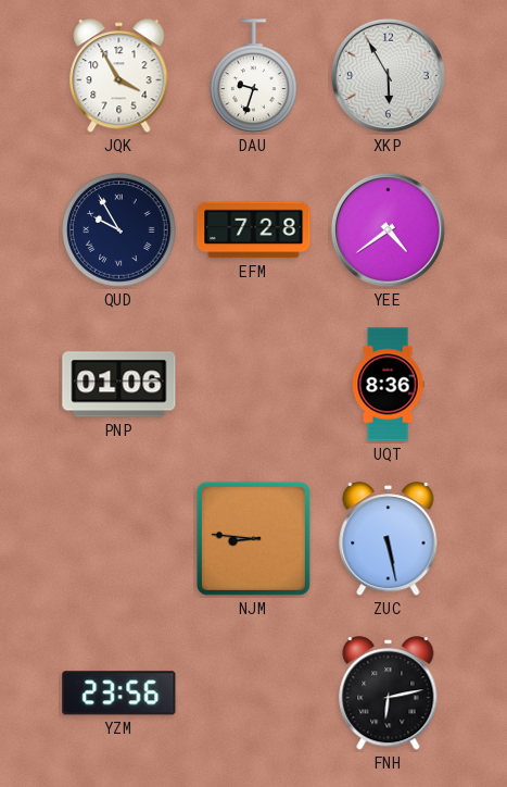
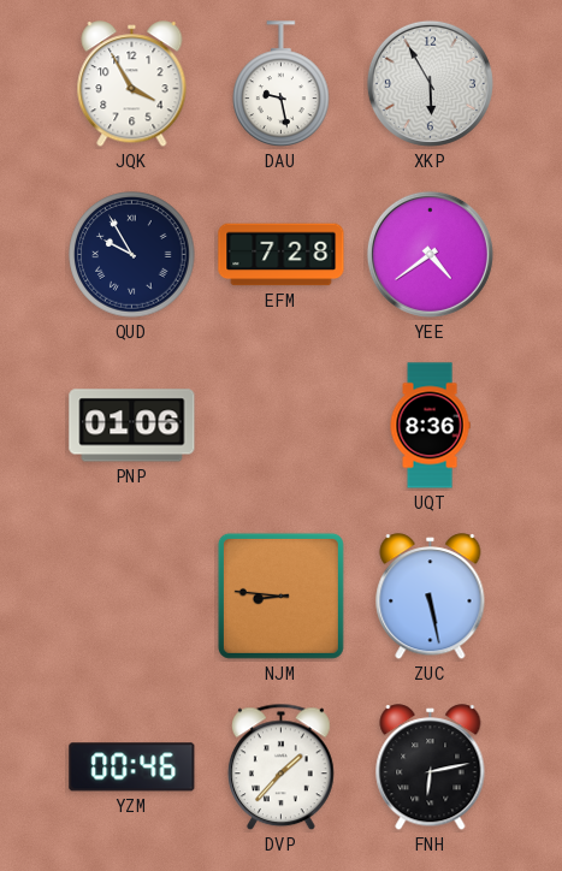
DAU: 9:33 -> 9:28 (282, 84)
YZM: 23:56 -> 00:46 (132, 768)
DVP: none -> 1:37 (280, 768)
